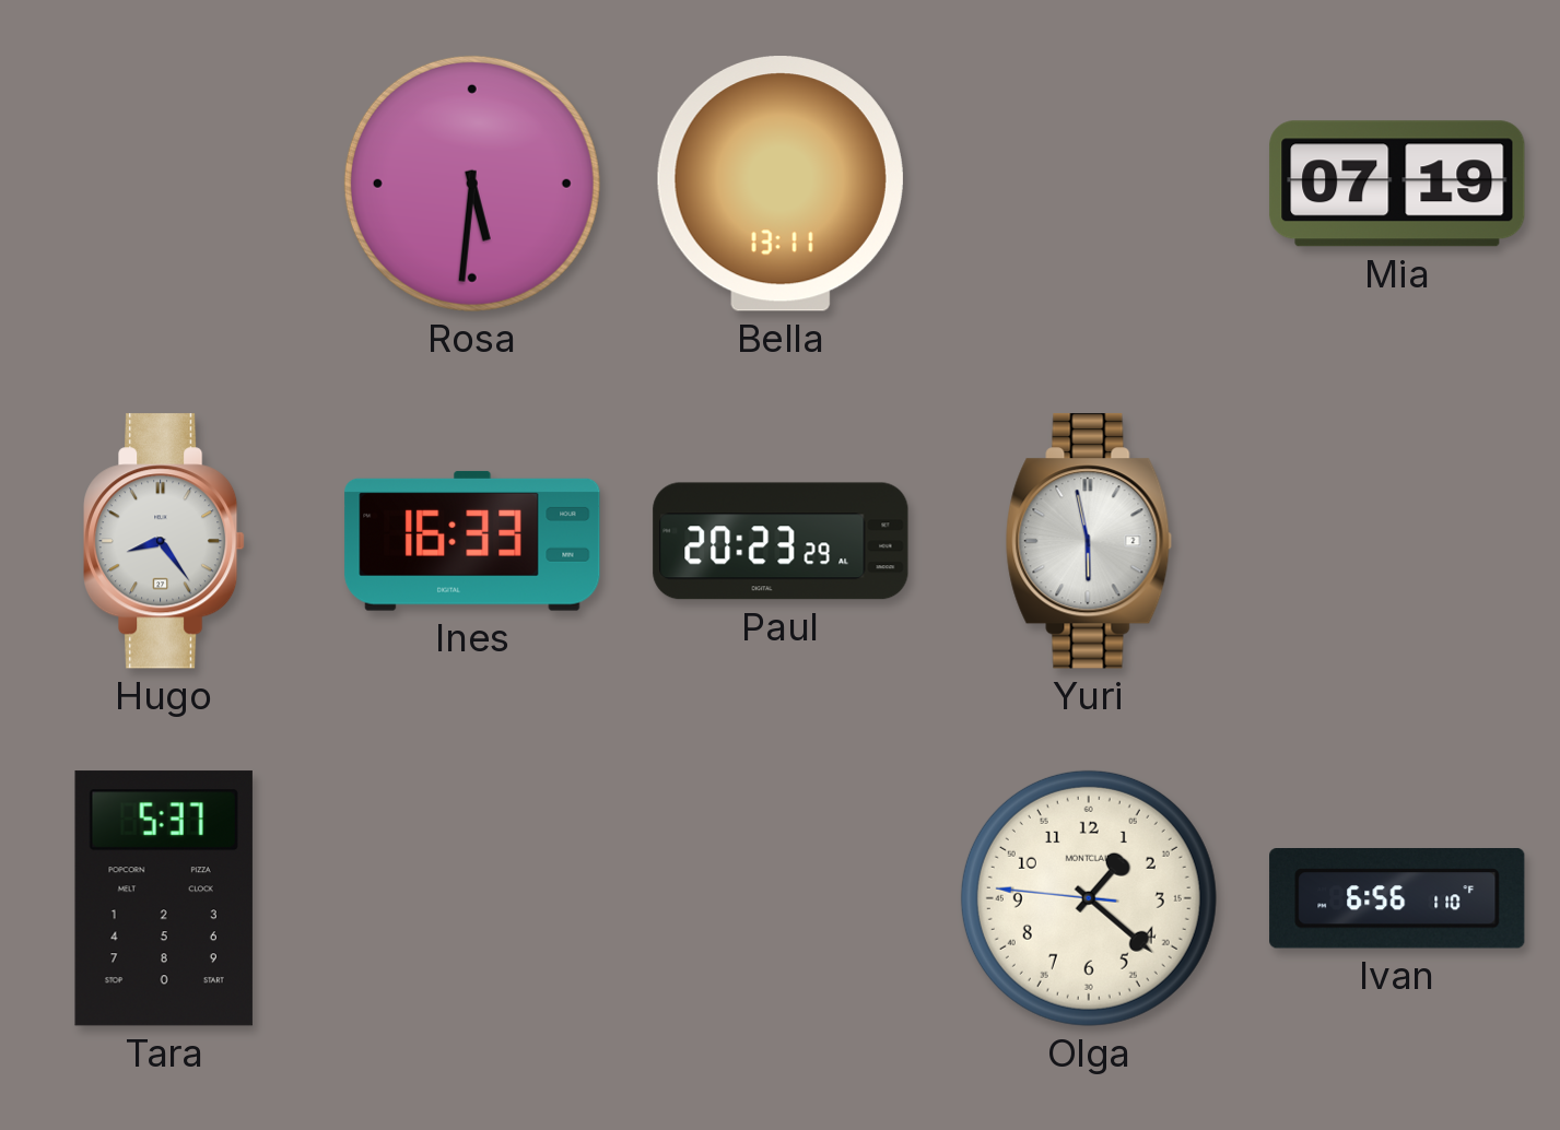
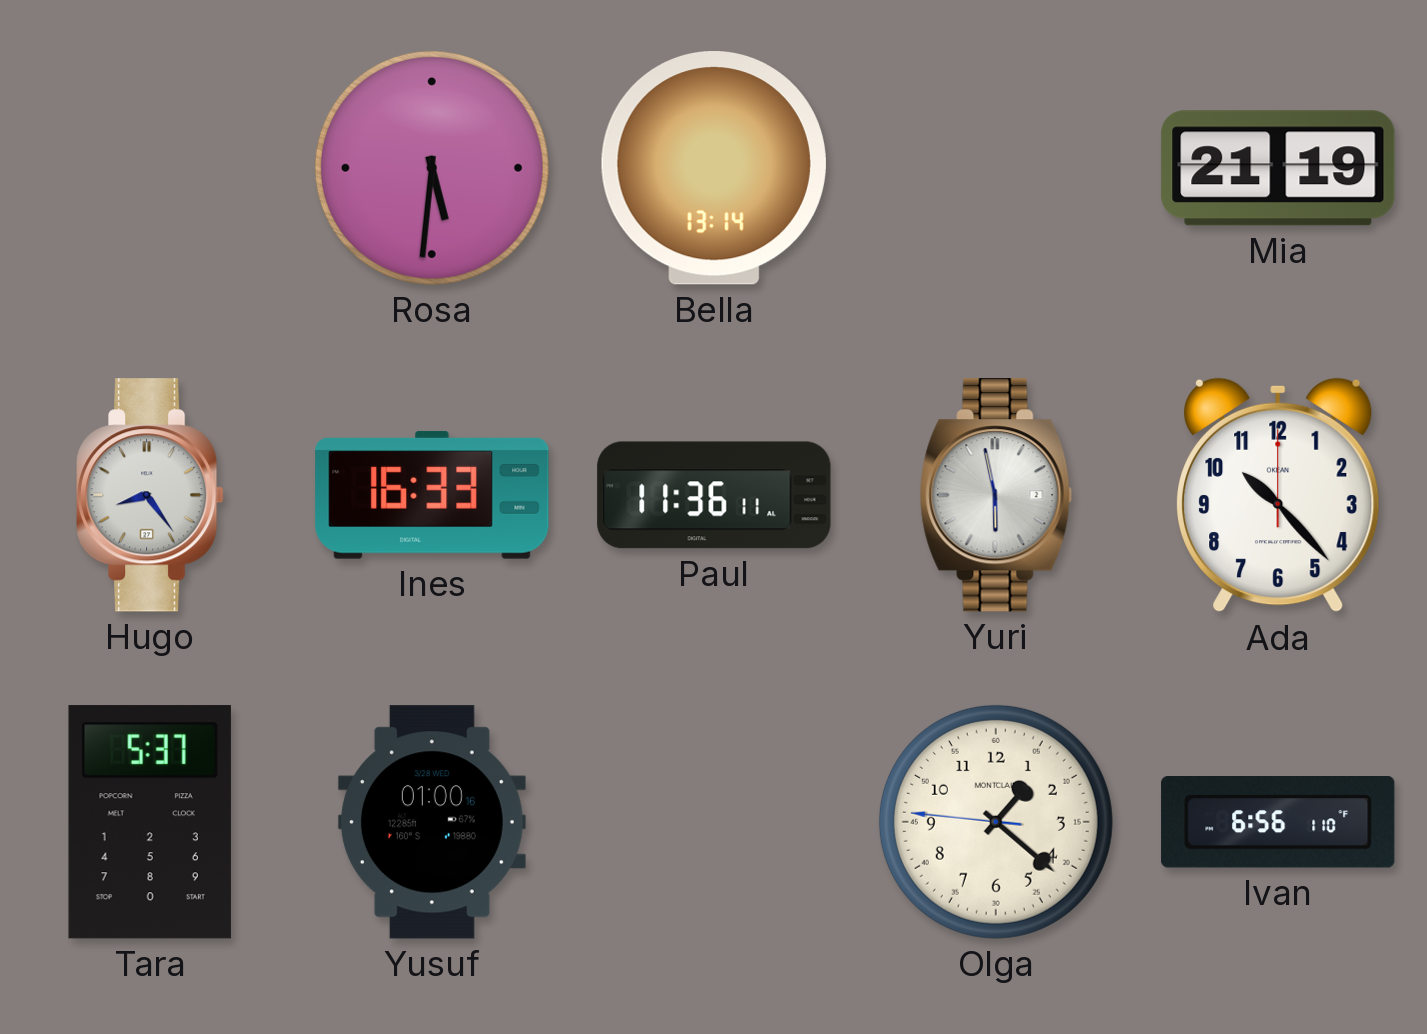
Bella: 13:11 -> 13:14 (714, 168)
Mia: 07:19 -> 21:19 (1278, 168)
Paul: 20:23 -> 11:36 (714, 495)
Ada: none -> 10:23 (1278, 495)
Yusuf: none -> 01:00 (432, 822)
